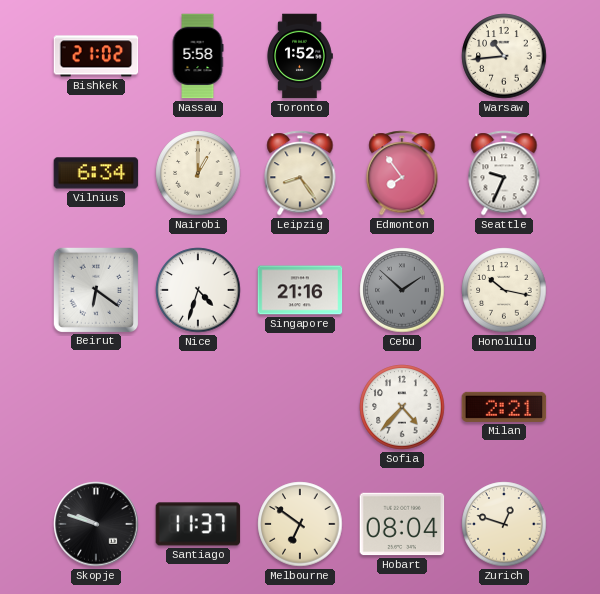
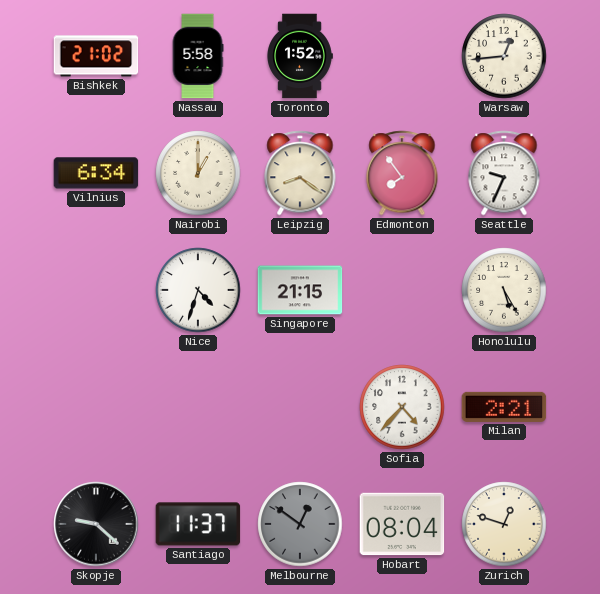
Warsaw: 10:44 -> 12:44 (504, 56)
Leipzig: 8:24 -> 8:21 (300, 173)
Beirut: 6:21 -> none (95, 289)
Singapore: 21:16 -> 21:15 (300, 290)
Cebu: 1:52 -> none (402, 290)
Honolulu: 10:17 -> 5:25 (504, 290)
Skopje: 9:48 -> 9:22 (96, 524)
Melbourne: 6:51 -> 12:51 (300, 524)
Melbourne dial: cream -> grey (300, 524)
